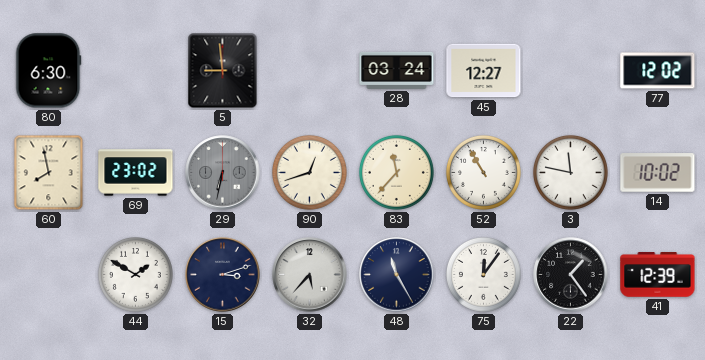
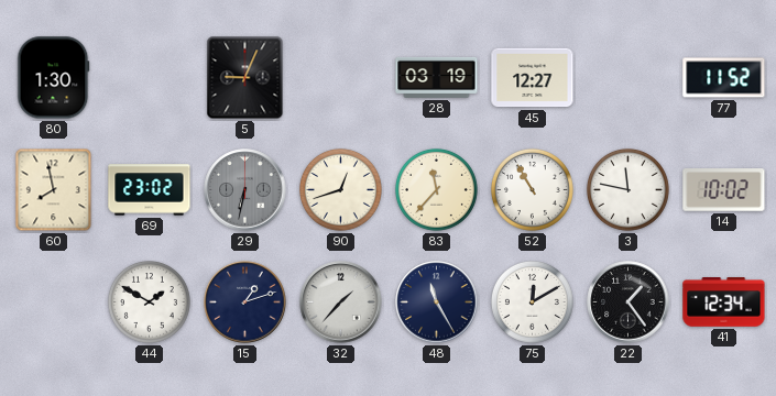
80: 6:30 -> 1:30 (54, 78)
5: 8:59 -> 9:04 (245, 78)
28: 03:24 -> 03:19 (437, 77)
77: 12:02 -> 11:52 (724, 78)
15: 3:12 -> 1:12 (245, 302)
32: 5:37 -> 1:37 (341, 302)
75: 12:06 -> 12:10 (532, 301)
41: 12:39 -> 12:34 (724, 302)
